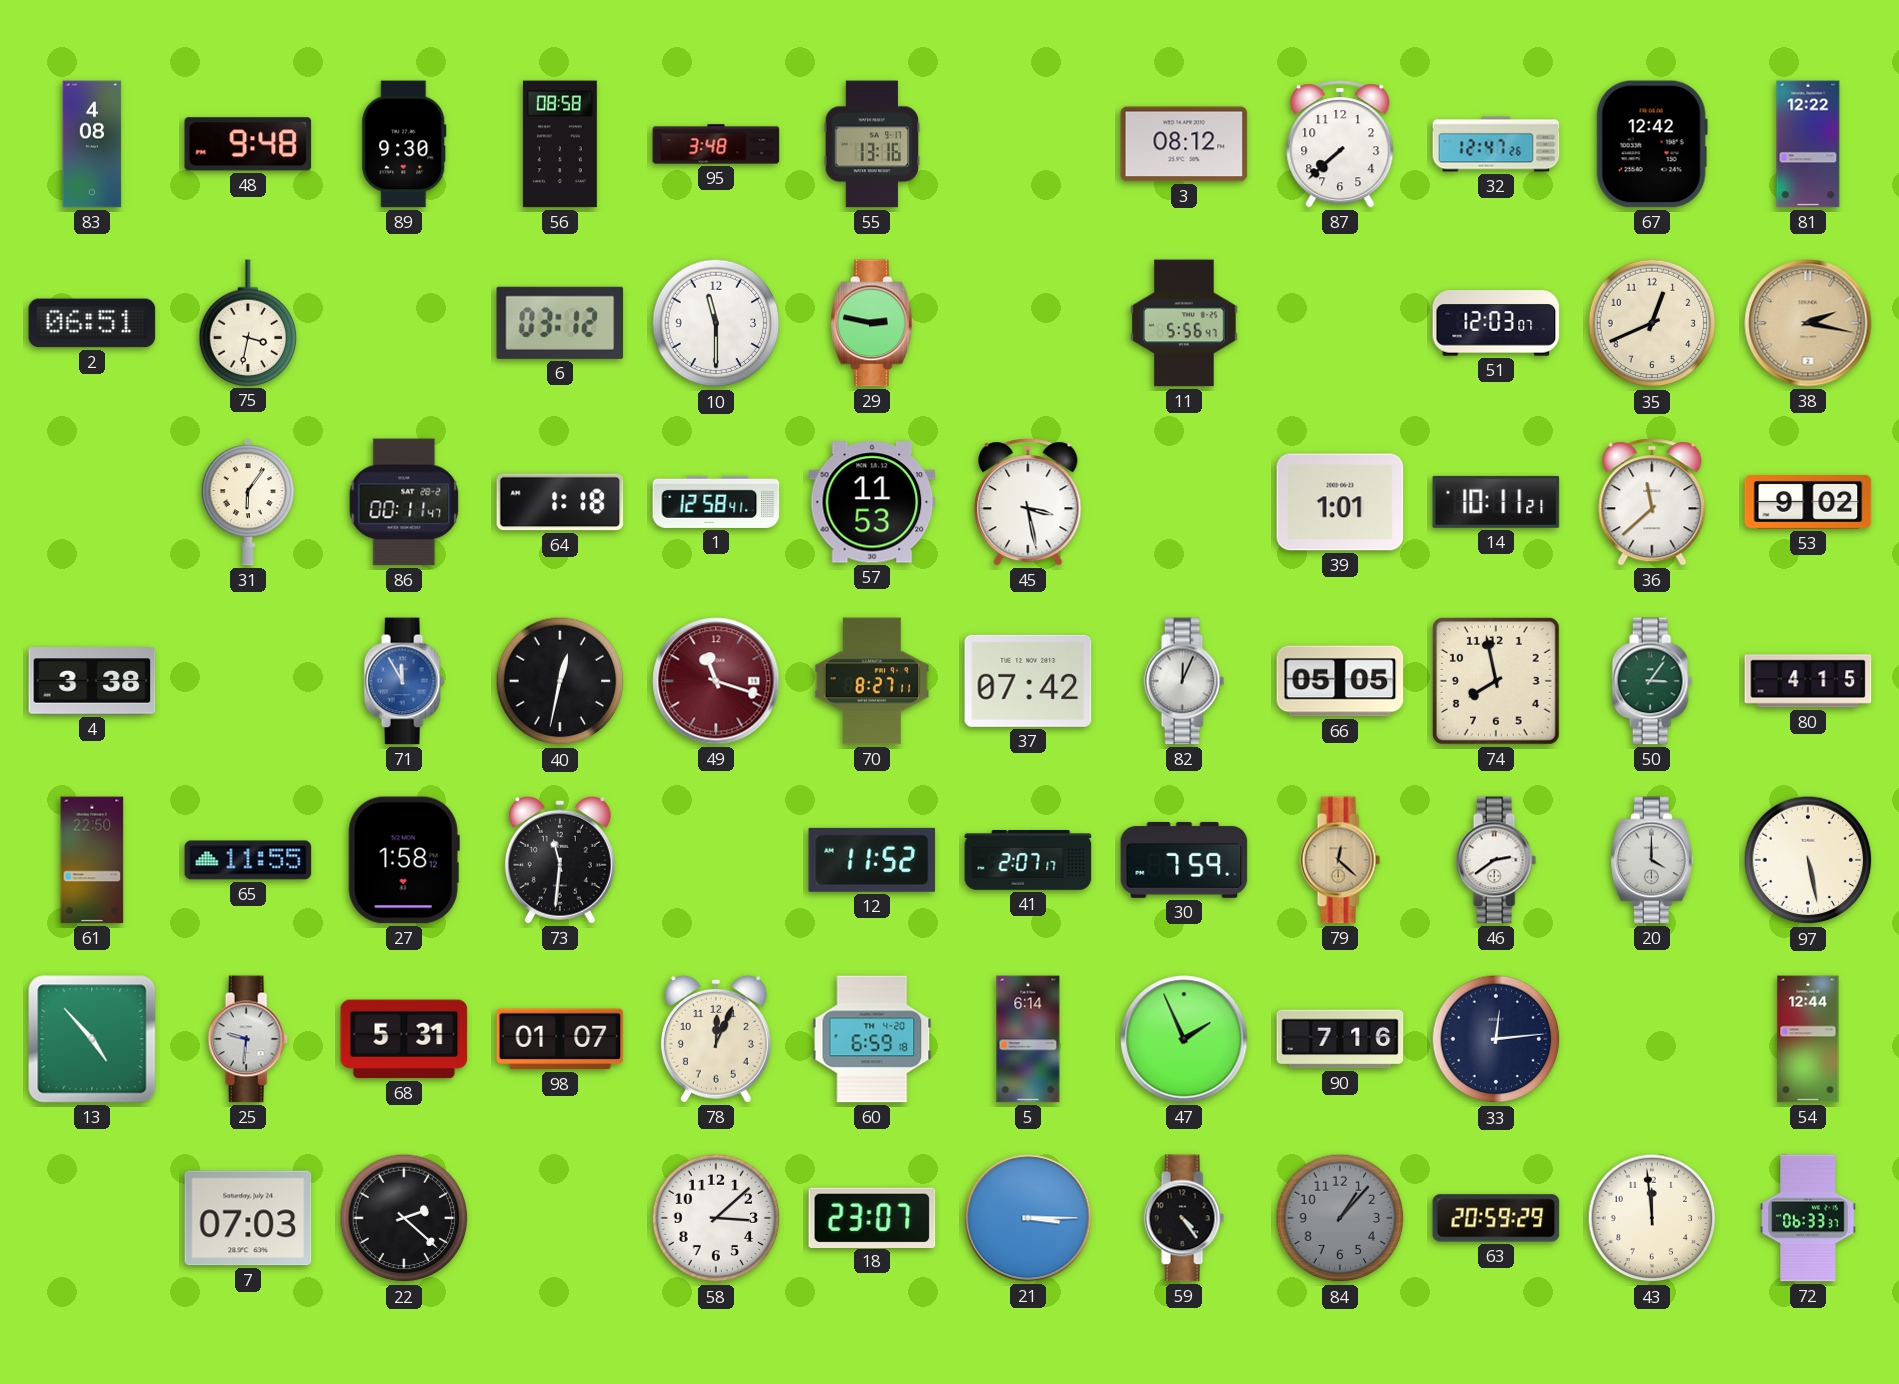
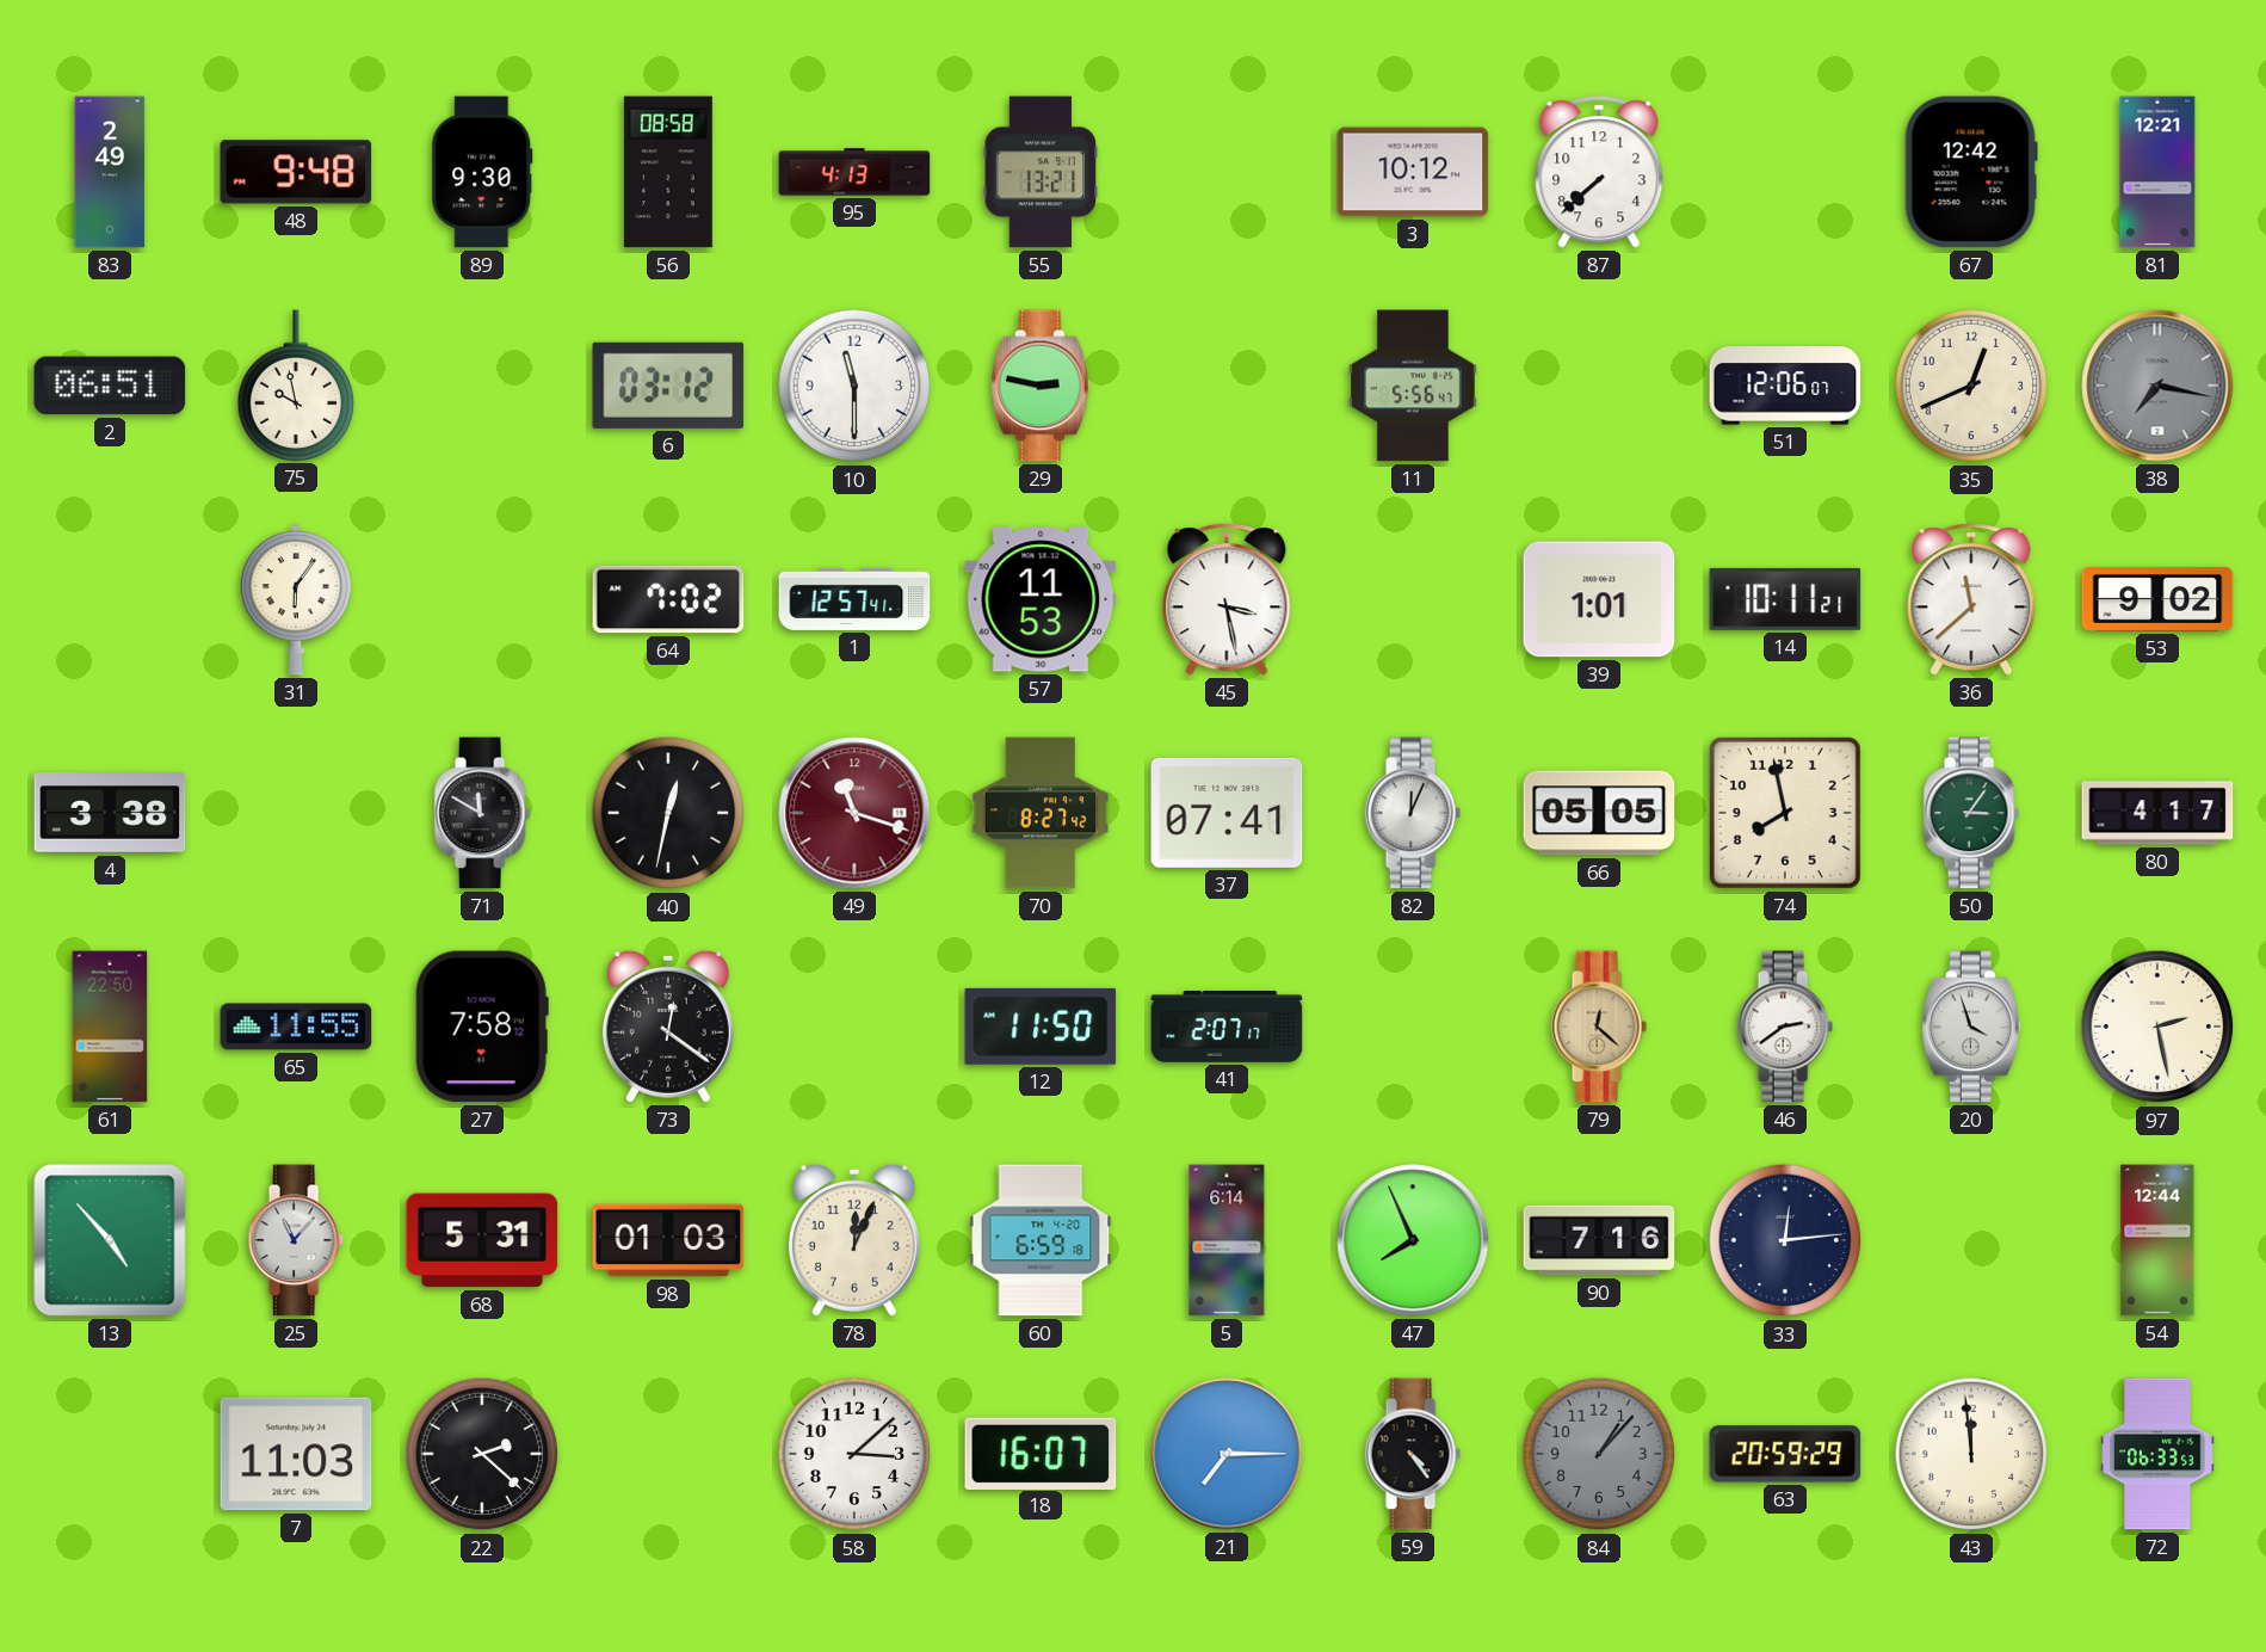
83: 4:08 -> 2:49 (110, 172)
95: 3:48 -> 4:13 (854, 172)
55: 13:16 -> 13:21 (1041, 172)
3: 08:12 -> 10:12 (1413, 172)
32: 12:47 -> none (1496, 144)
81: 12:22 -> 12:21 (2157, 172)
75: 3:32 -> 9:58 (296, 386)
51: 12:03 -> 12:06 (1785, 386)
38: 2:17 -> 7:17 (2157, 386)
38 dial: champagne -> grey (2157, 386)
86: 00:11 -> none (404, 502)
64: 1:18 -> 7:02 (668, 599)
1: 12:58 -> 12:57 (854, 599)
71: 11:55 -> 11:50 (482, 813)
71 dial: blue -> black (482, 813)
70: 8:27:11 -> 8:27:42 (1041, 813)
37: 07:42 -> 07:41 (1227, 813)
80: 4:15 -> 4:17 (2157, 813)
27: 1:58 -> 7:58 (482, 1027)
73: 11:31 -> 12:21 (668, 1027)
12: 11:52 -> 11:50 (1041, 1027)
30: 7:59 -> none (1184, 860)
20: 4:00 -> 3:57 (1971, 1027)
97: 5:28 -> 2:28 (2157, 1027)
25: 9:31 -> 11:07 (296, 1240)
98: 01:07 -> 01:03 (668, 1240)
47: 1:56 -> 7:56 (1413, 1240)
7: 07:03 -> 11:03 (296, 1454)
18: 23:07 -> 16:07 (1041, 1453)
21: 3:15 -> 7:15 (1227, 1454)
72: 06:33:37 -> 06:33:53 (2157, 1454)
